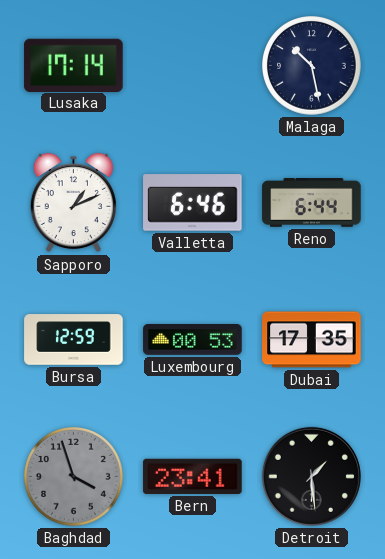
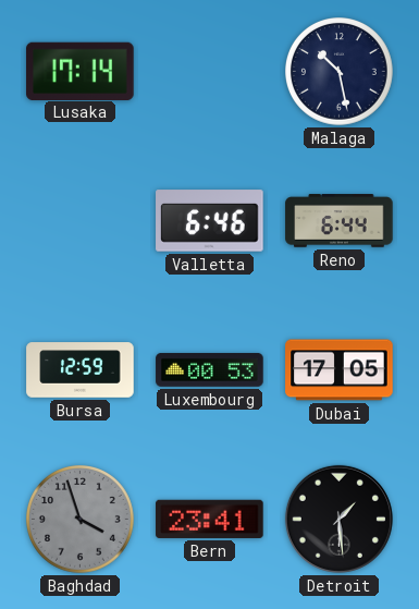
Sapporo: 1:11 -> none (73, 203)
Dubai: 17:35 -> 17:05 (340, 370)
